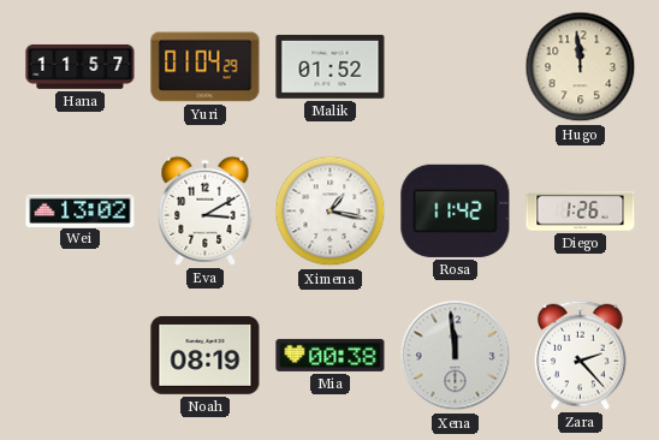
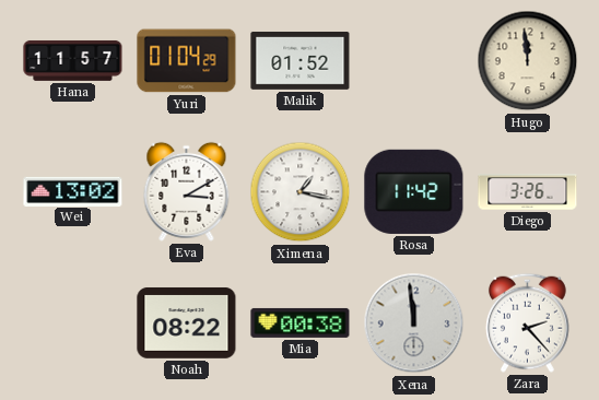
Diego: 1:26 -> 3:26 (528, 192)
Noah: 08:19 -> 08:22 (187, 322)
